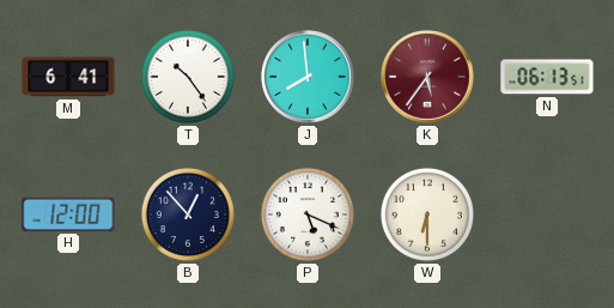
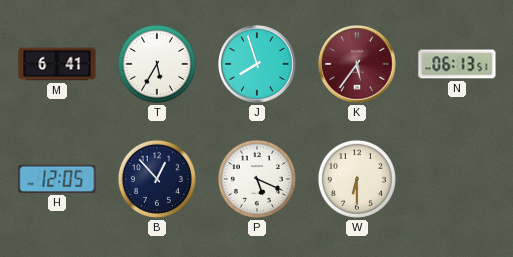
T: 10:24 -> 5:35 (157, 64)
J: 7:59 -> 7:57 (257, 64)
H: 12:00 -> 12:05 (57, 179)
